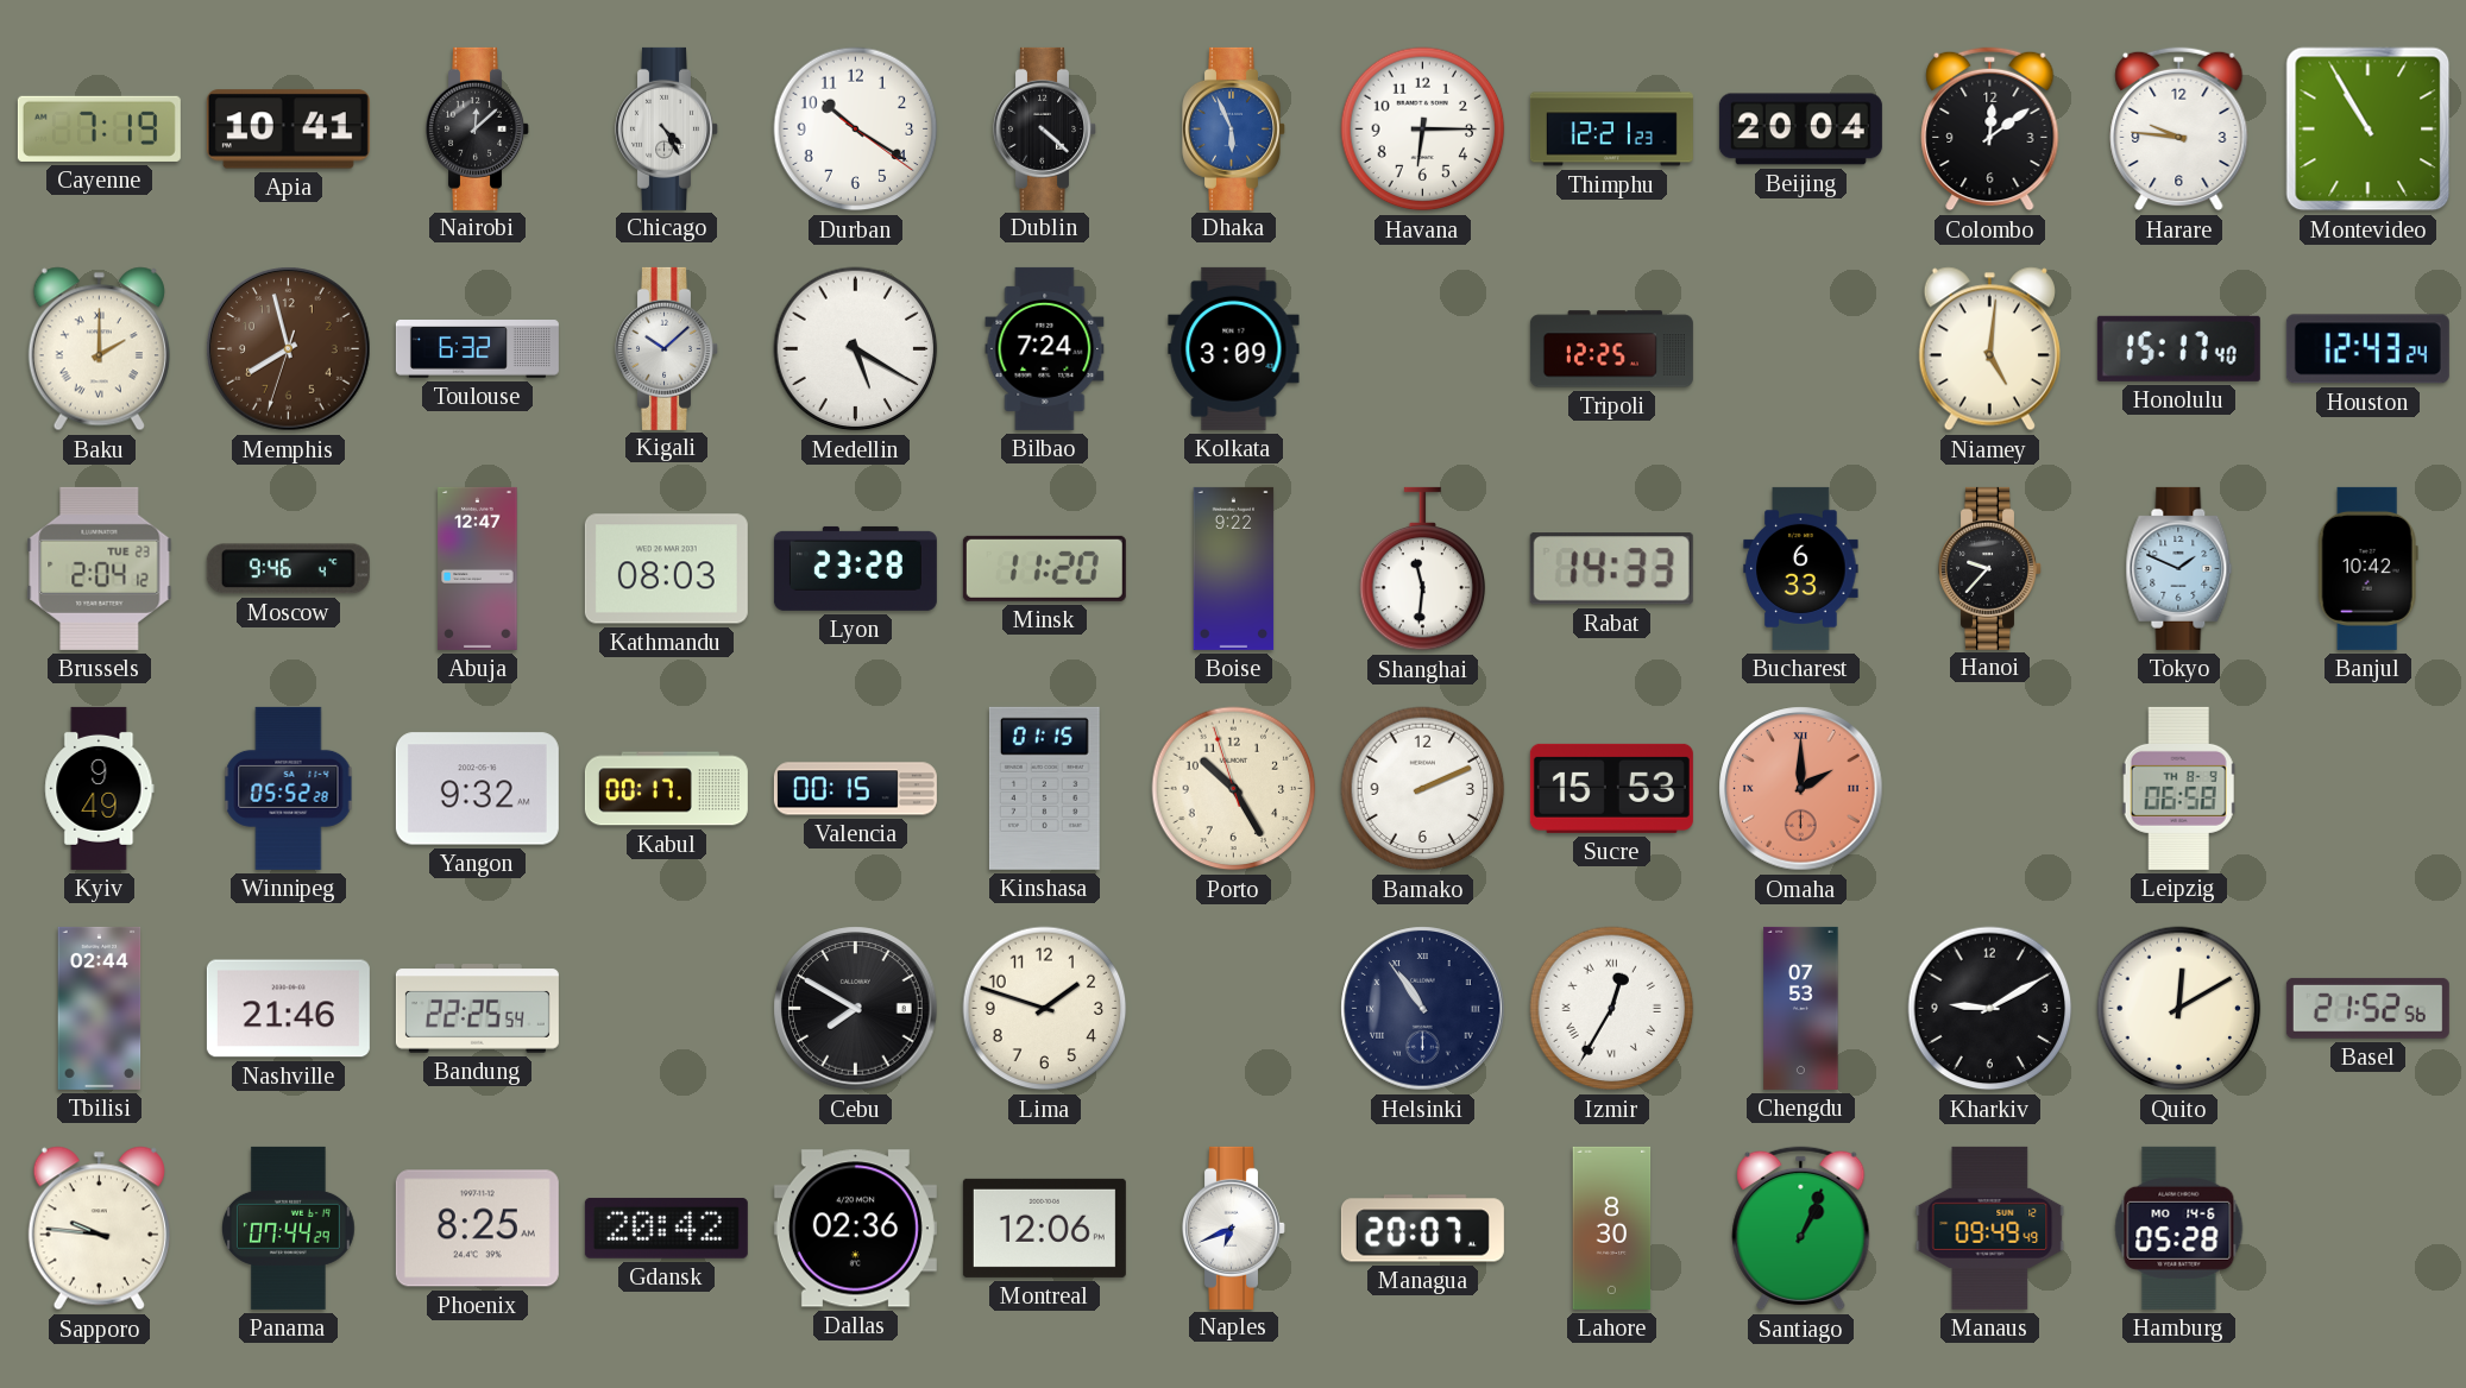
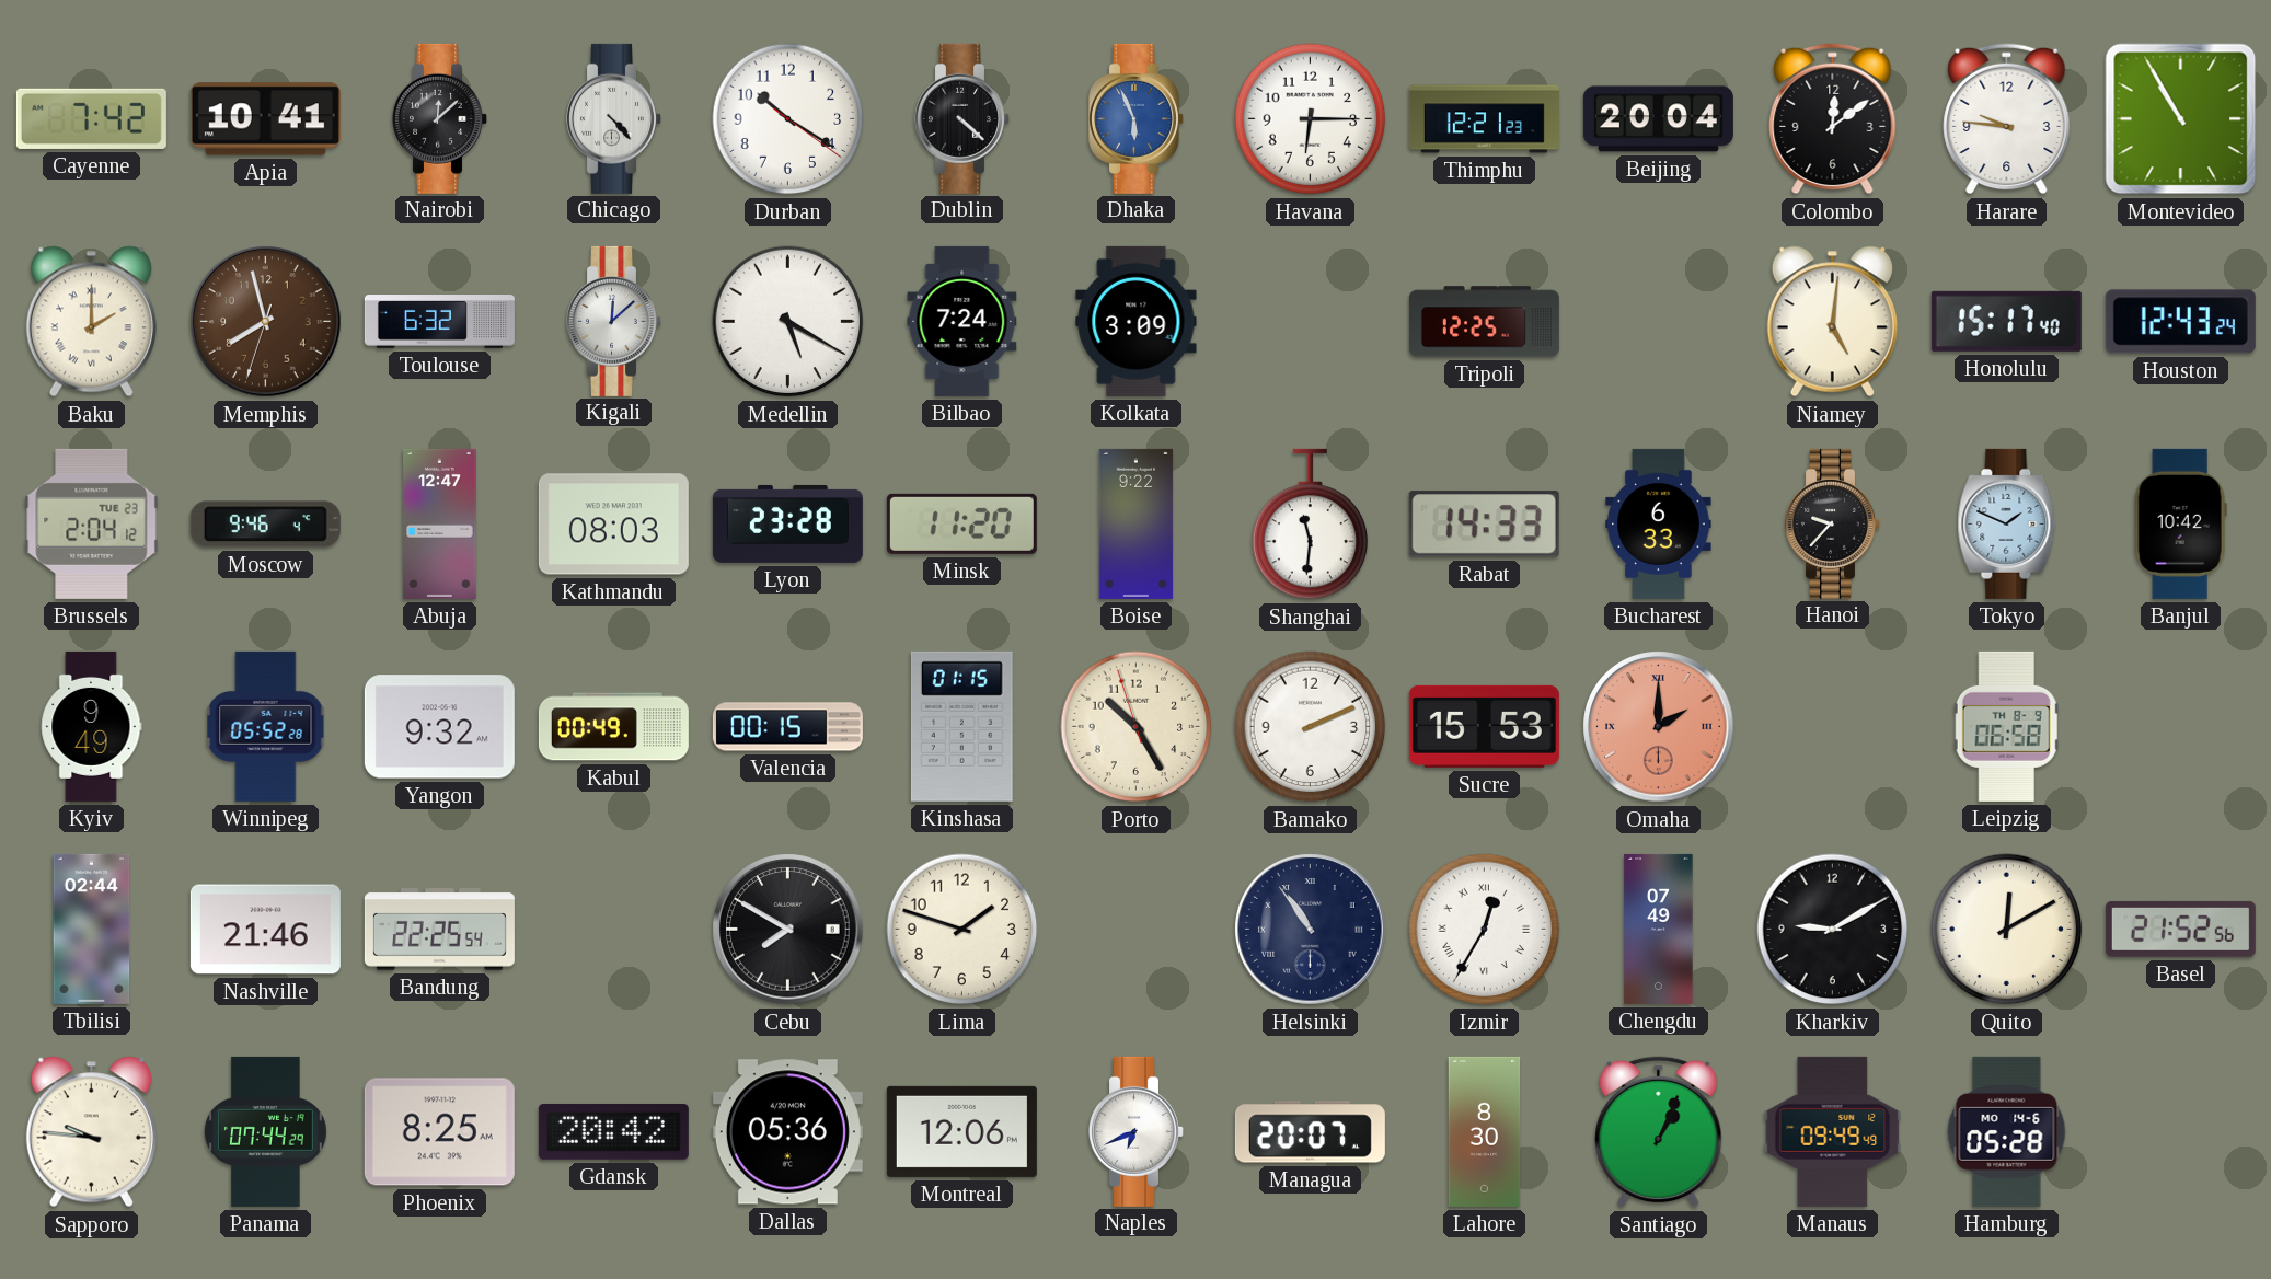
Cayenne: 7:19 -> 7:42 (91, 118)
Chicago: 4:25 -> 4:23 (614, 118)
Kigali: 10:08 -> 12:08 (614, 321)
Kabul: 00:17 -> 00:49 (613, 727)
Chengdu: 07:53 -> 07:49 (1659, 929)
Dallas: 02:36 -> 05:36 (787, 1132)
